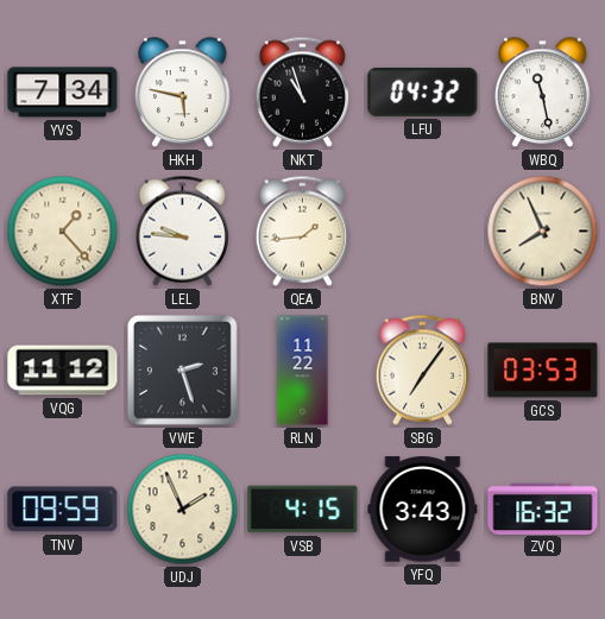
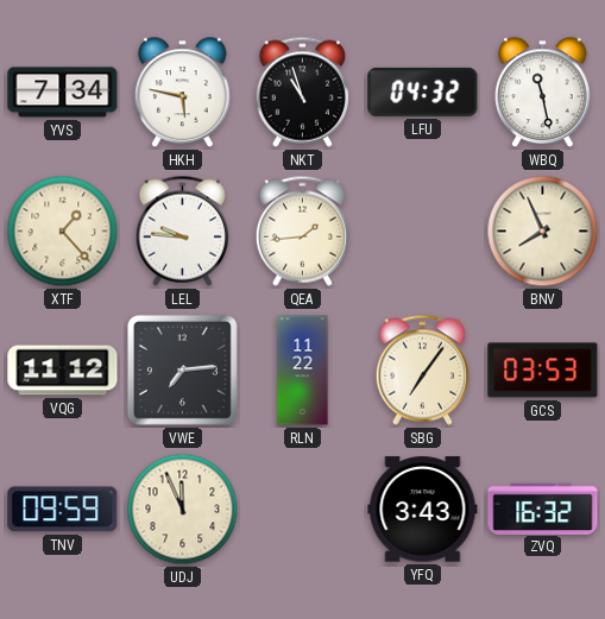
VWE: 2:27 -> 7:14 (182, 369)
UDJ: 1:56 -> 11:56 (183, 510)
VSB: 4:15 -> none (303, 510)
